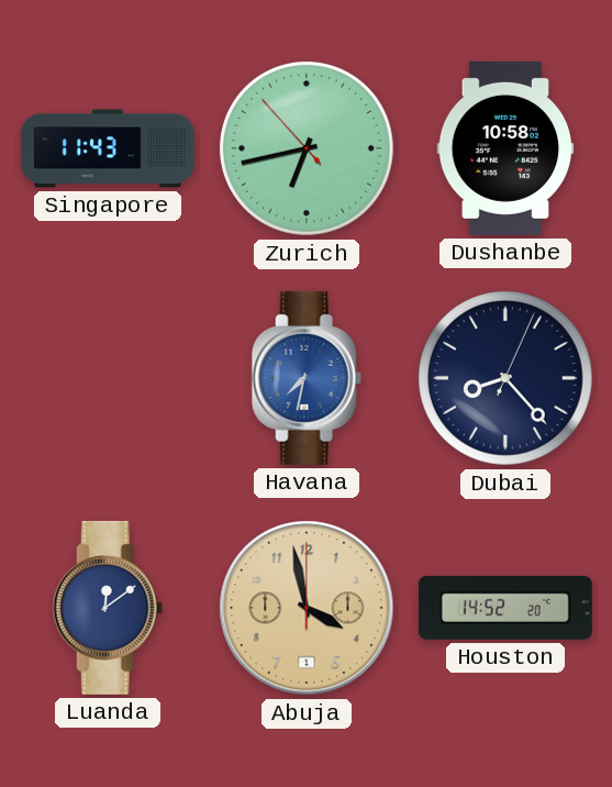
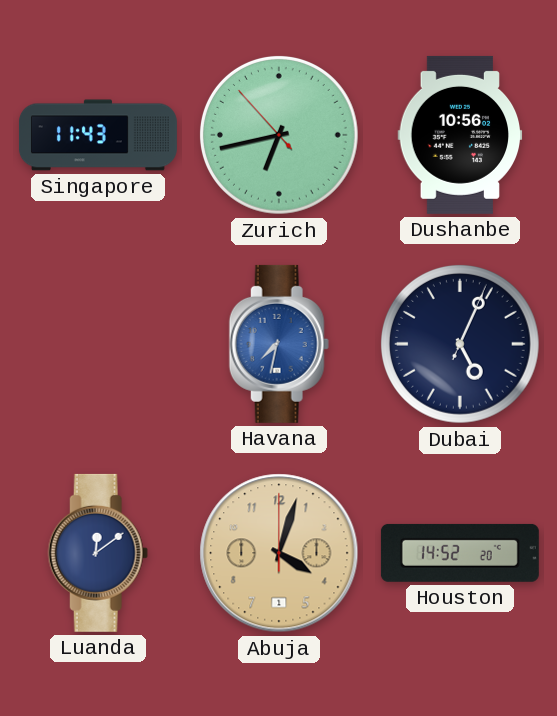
Dushanbe: 10:58 -> 10:56 (460, 135)
Dubai: 8:23 -> 5:04 (460, 344)
Abuja: 3:58 -> 4:03 (279, 553)
